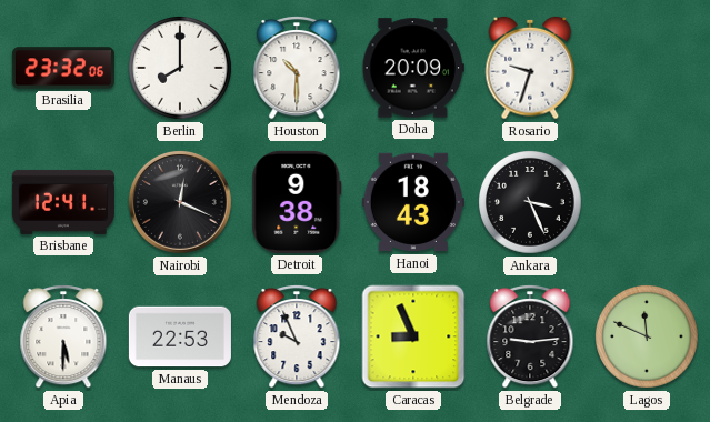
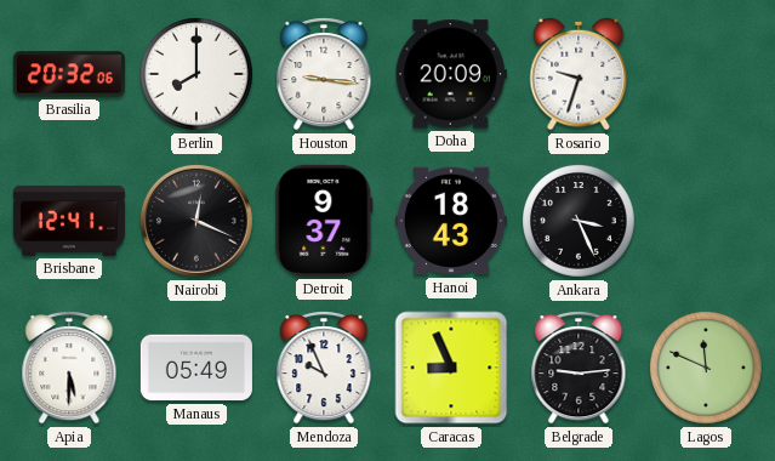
Brasilia: 23:32 -> 20:32 (69, 74)
Houston: 10:30 -> 9:16 (324, 75)
Detroit: 9:38 -> 9:37 (324, 221)
Manaus: 22:53 -> 05:49 (196, 368)
